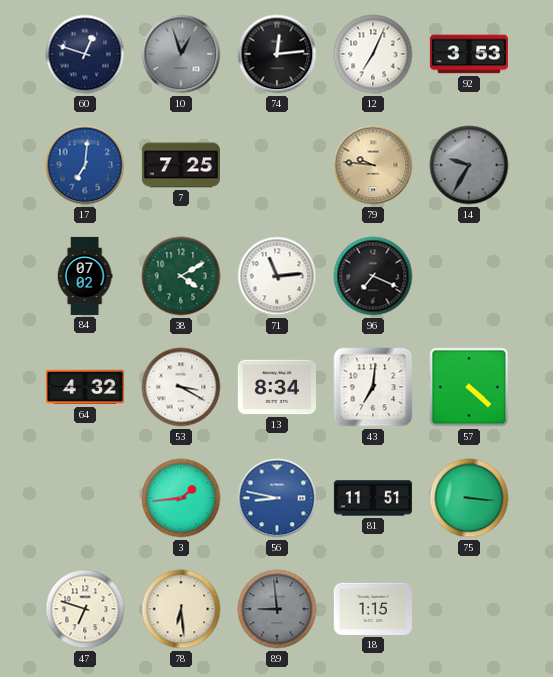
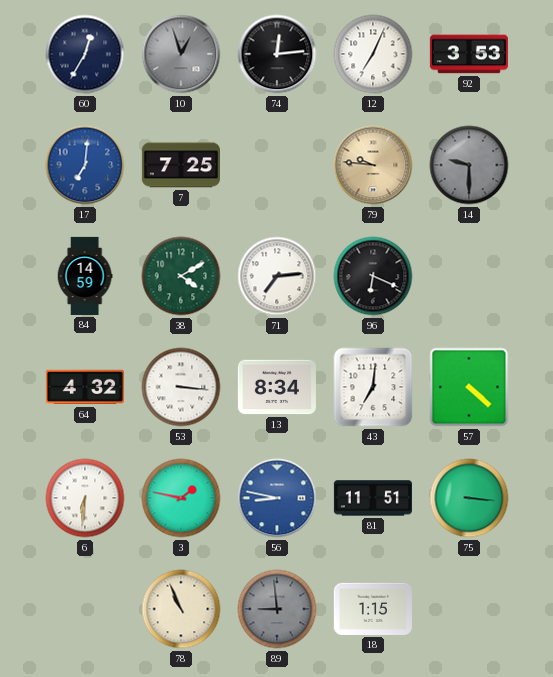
60: 12:48 -> 12:35 (85, 54)
14: 9:35 -> 9:30 (469, 165)
84: 07:02 -> 14:59 (85, 276)
71: 11:14 -> 7:14 (277, 276)
96: 7:19 -> 6:19 (373, 276)
53: 3:20 -> 3:16 (181, 387)
6: none -> 6:31 (85, 498)
3: 1:44 -> 1:47 (181, 498)
47: 6:48 -> none (85, 609)
78: 6:29 -> 10:56 (181, 609)
